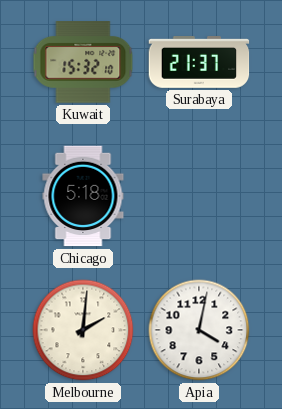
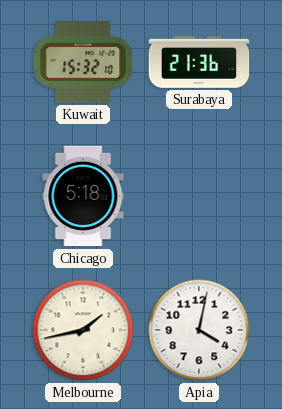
Surabaya: 21:37 -> 21:36 (199, 63)
Melbourne: 2:01 -> 1:43 (83, 330)
